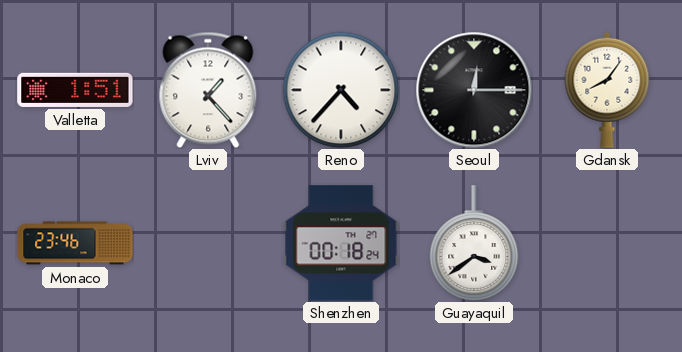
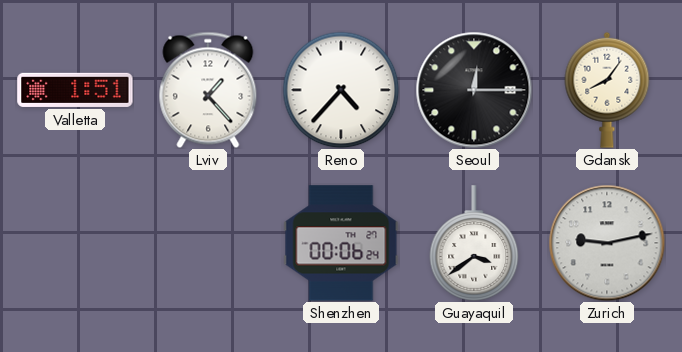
Monaco: 23:46 -> none (75, 243)
Shenzhen: 00:18 -> 00:06 (341, 243)
Zurich: none -> 9:13 (607, 243)
